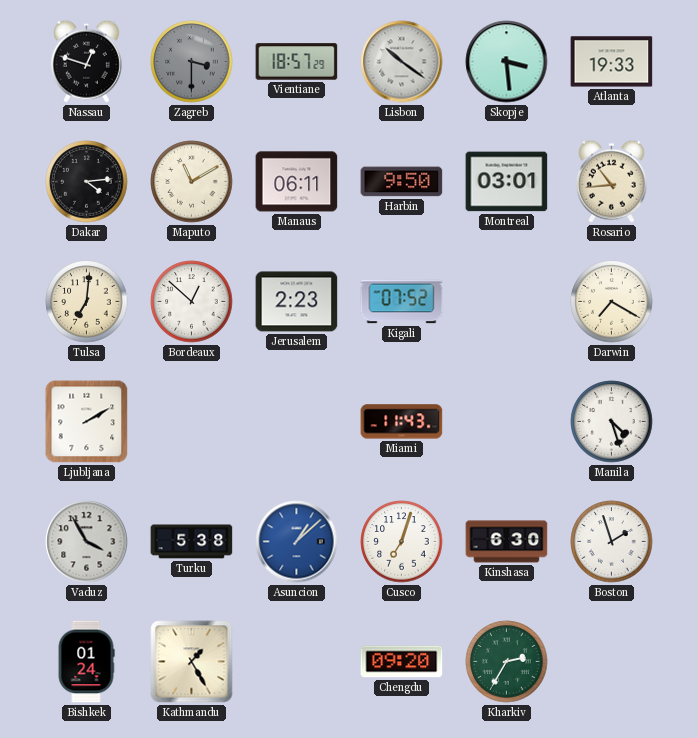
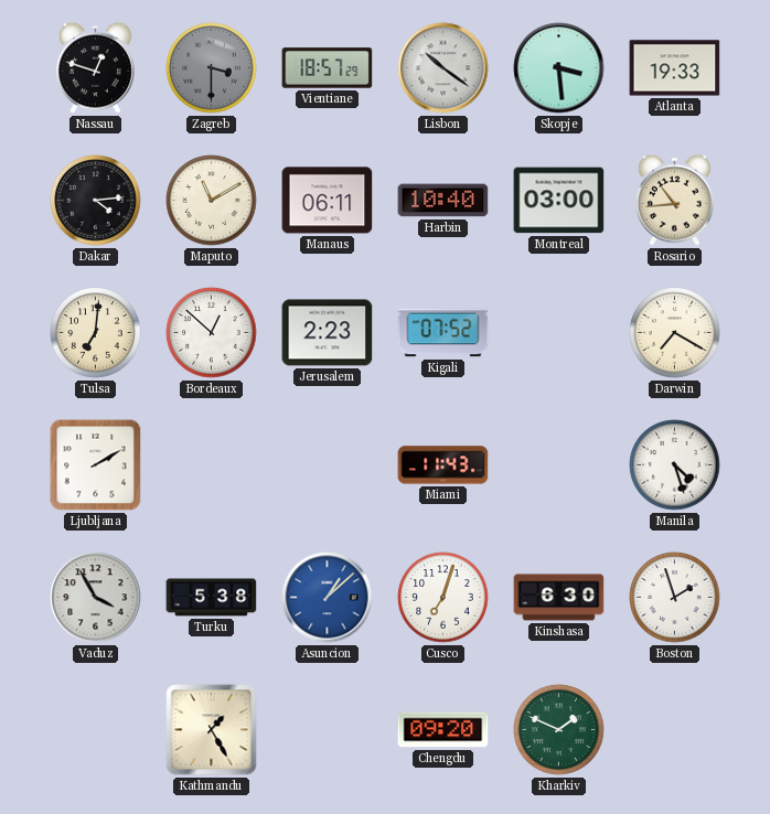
Harbin: 9:50 -> 10:40 (443, 201)
Montreal: 03:01 -> 03:00 (559, 201)
Bishkek: 01:24 -> none (86, 662)
Kharkiv: 2:35 -> 1:49 (559, 730)
